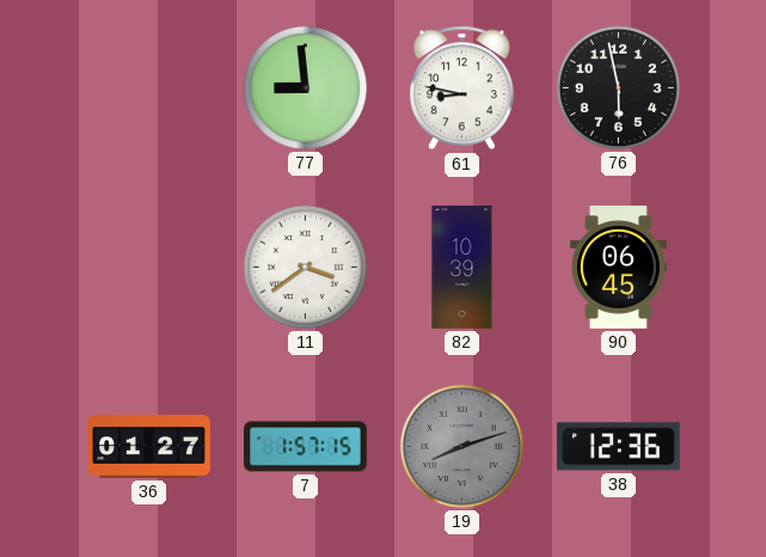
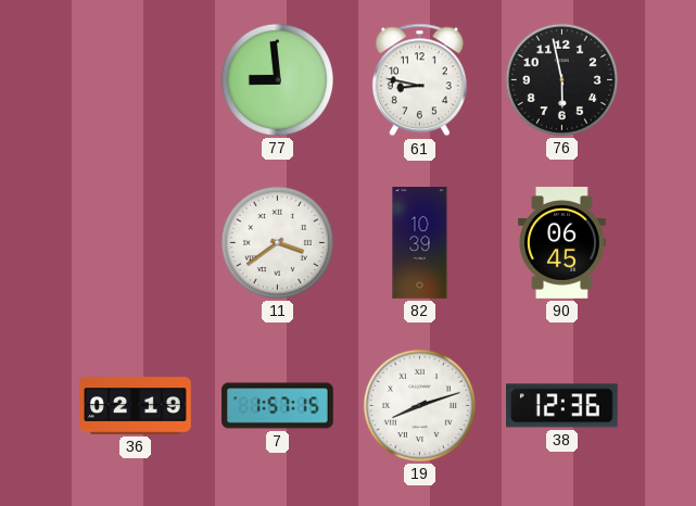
36: 01:27 -> 02:19 (136, 406)
19 dial: grey -> white (419, 405)
